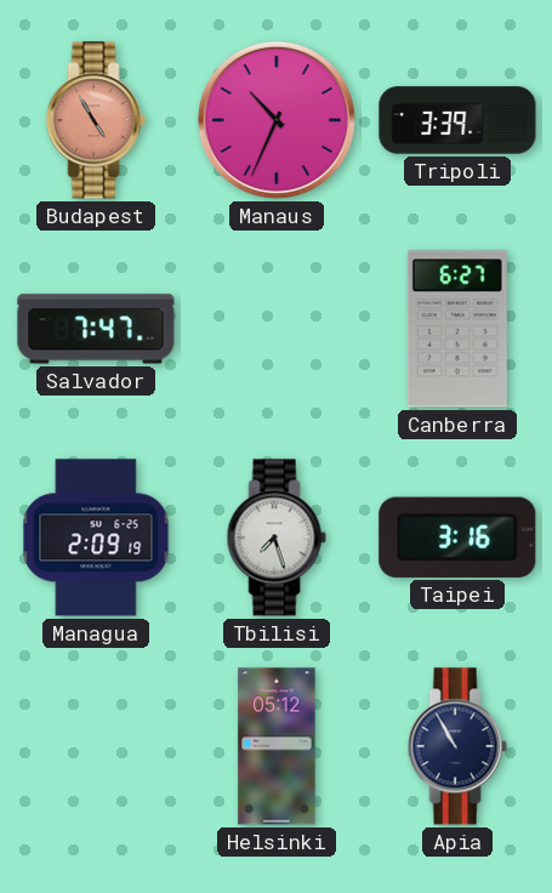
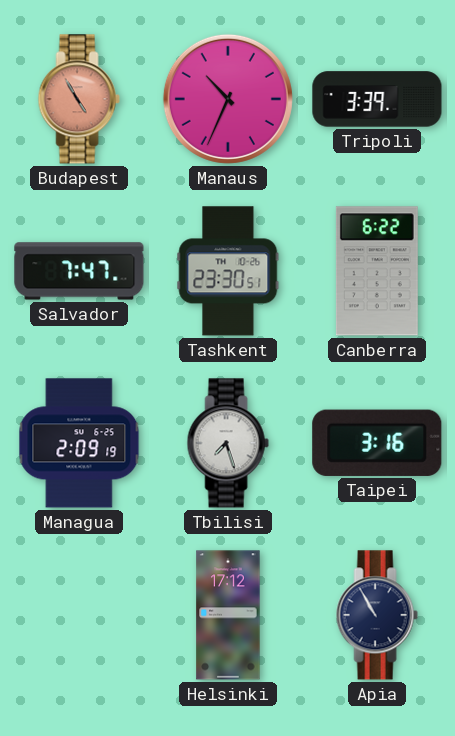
Tashkent: none -> 23:30 (228, 271)
Canberra: 6:27 -> 6:22 (377, 271)
Helsinki: 05:12 -> 17:12 (228, 615)
